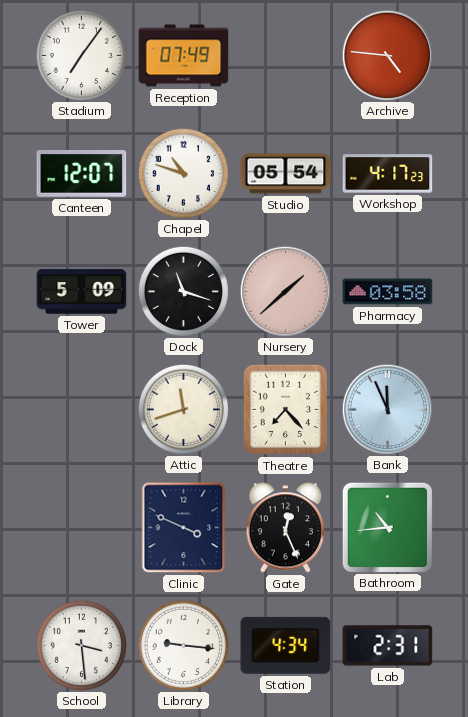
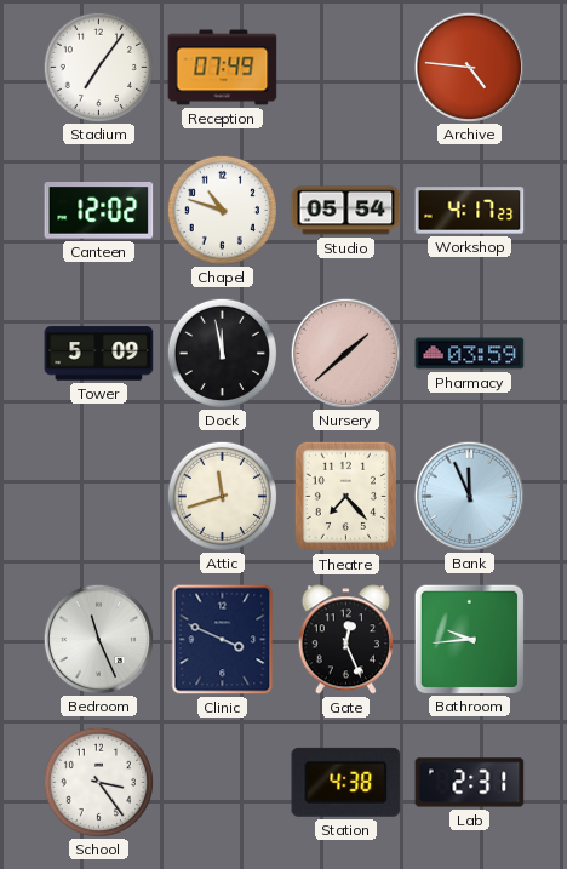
Canteen: 12:07 -> 12:02 (99, 211)
Dock: 11:18 -> 11:58 (222, 353)
Pharmacy: 03:58 -> 03:59 (470, 354)
Bedroom: none -> 11:26 (98, 639)
Bathroom: 10:44 -> 9:44 (470, 639)
School: 3:29 -> 3:24 (98, 782)
Library: 9:16 -> none (183, 645)
Station: 4:34 -> 4:38 (346, 782)
